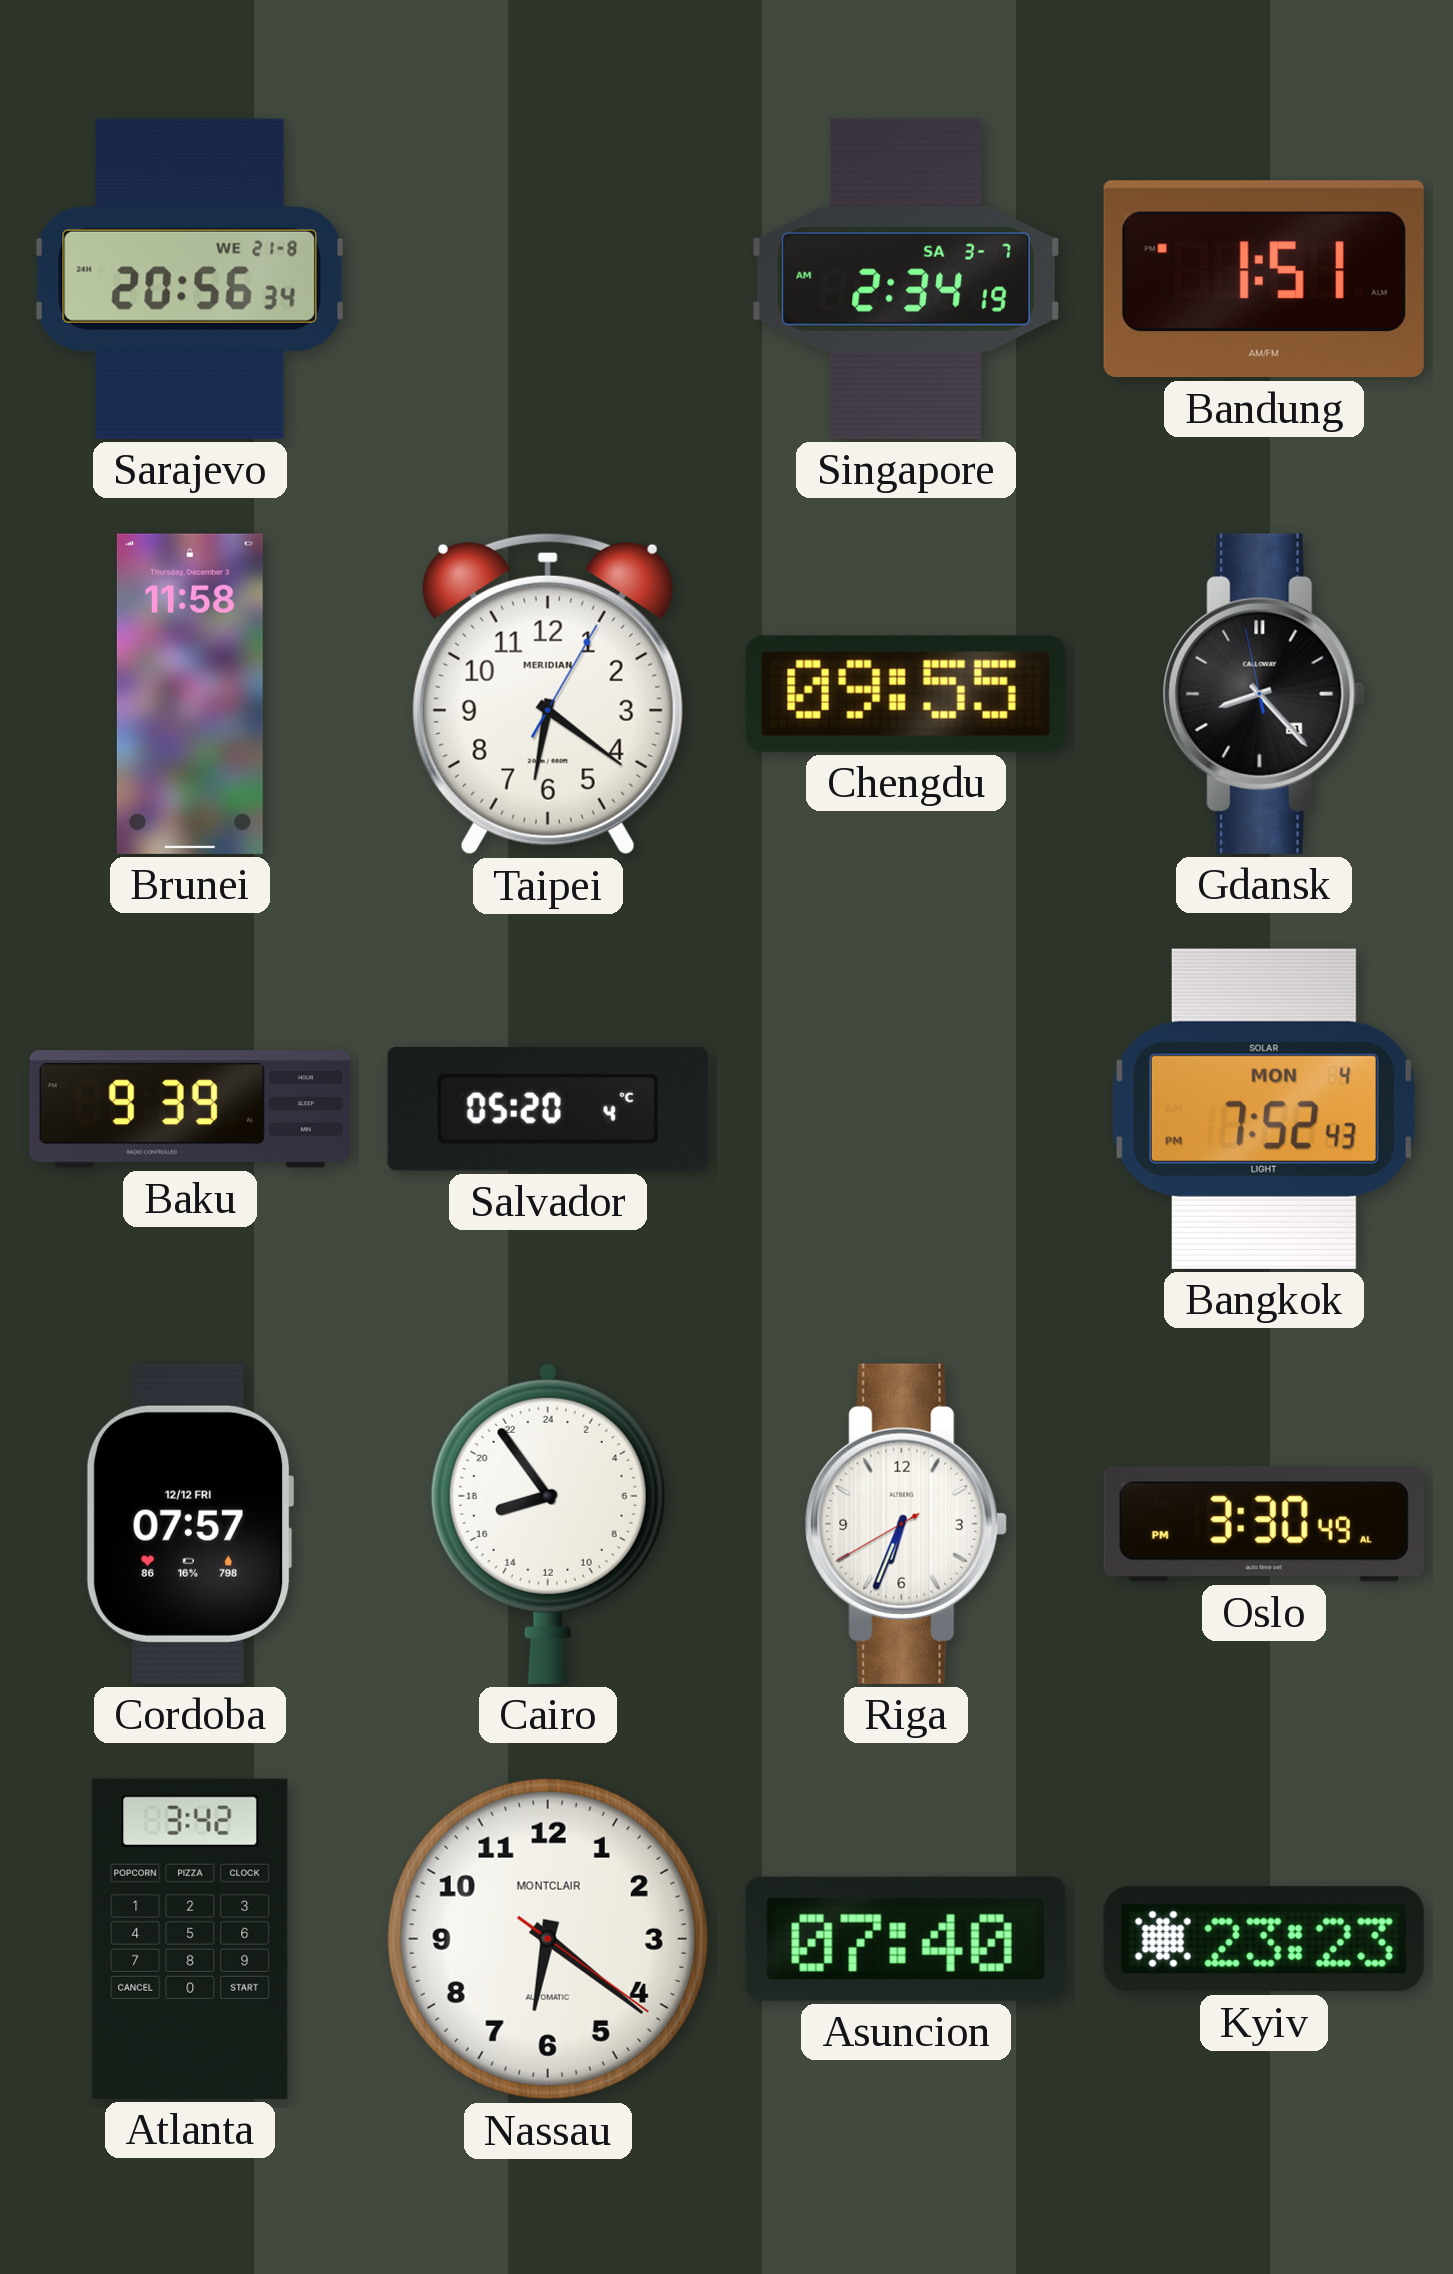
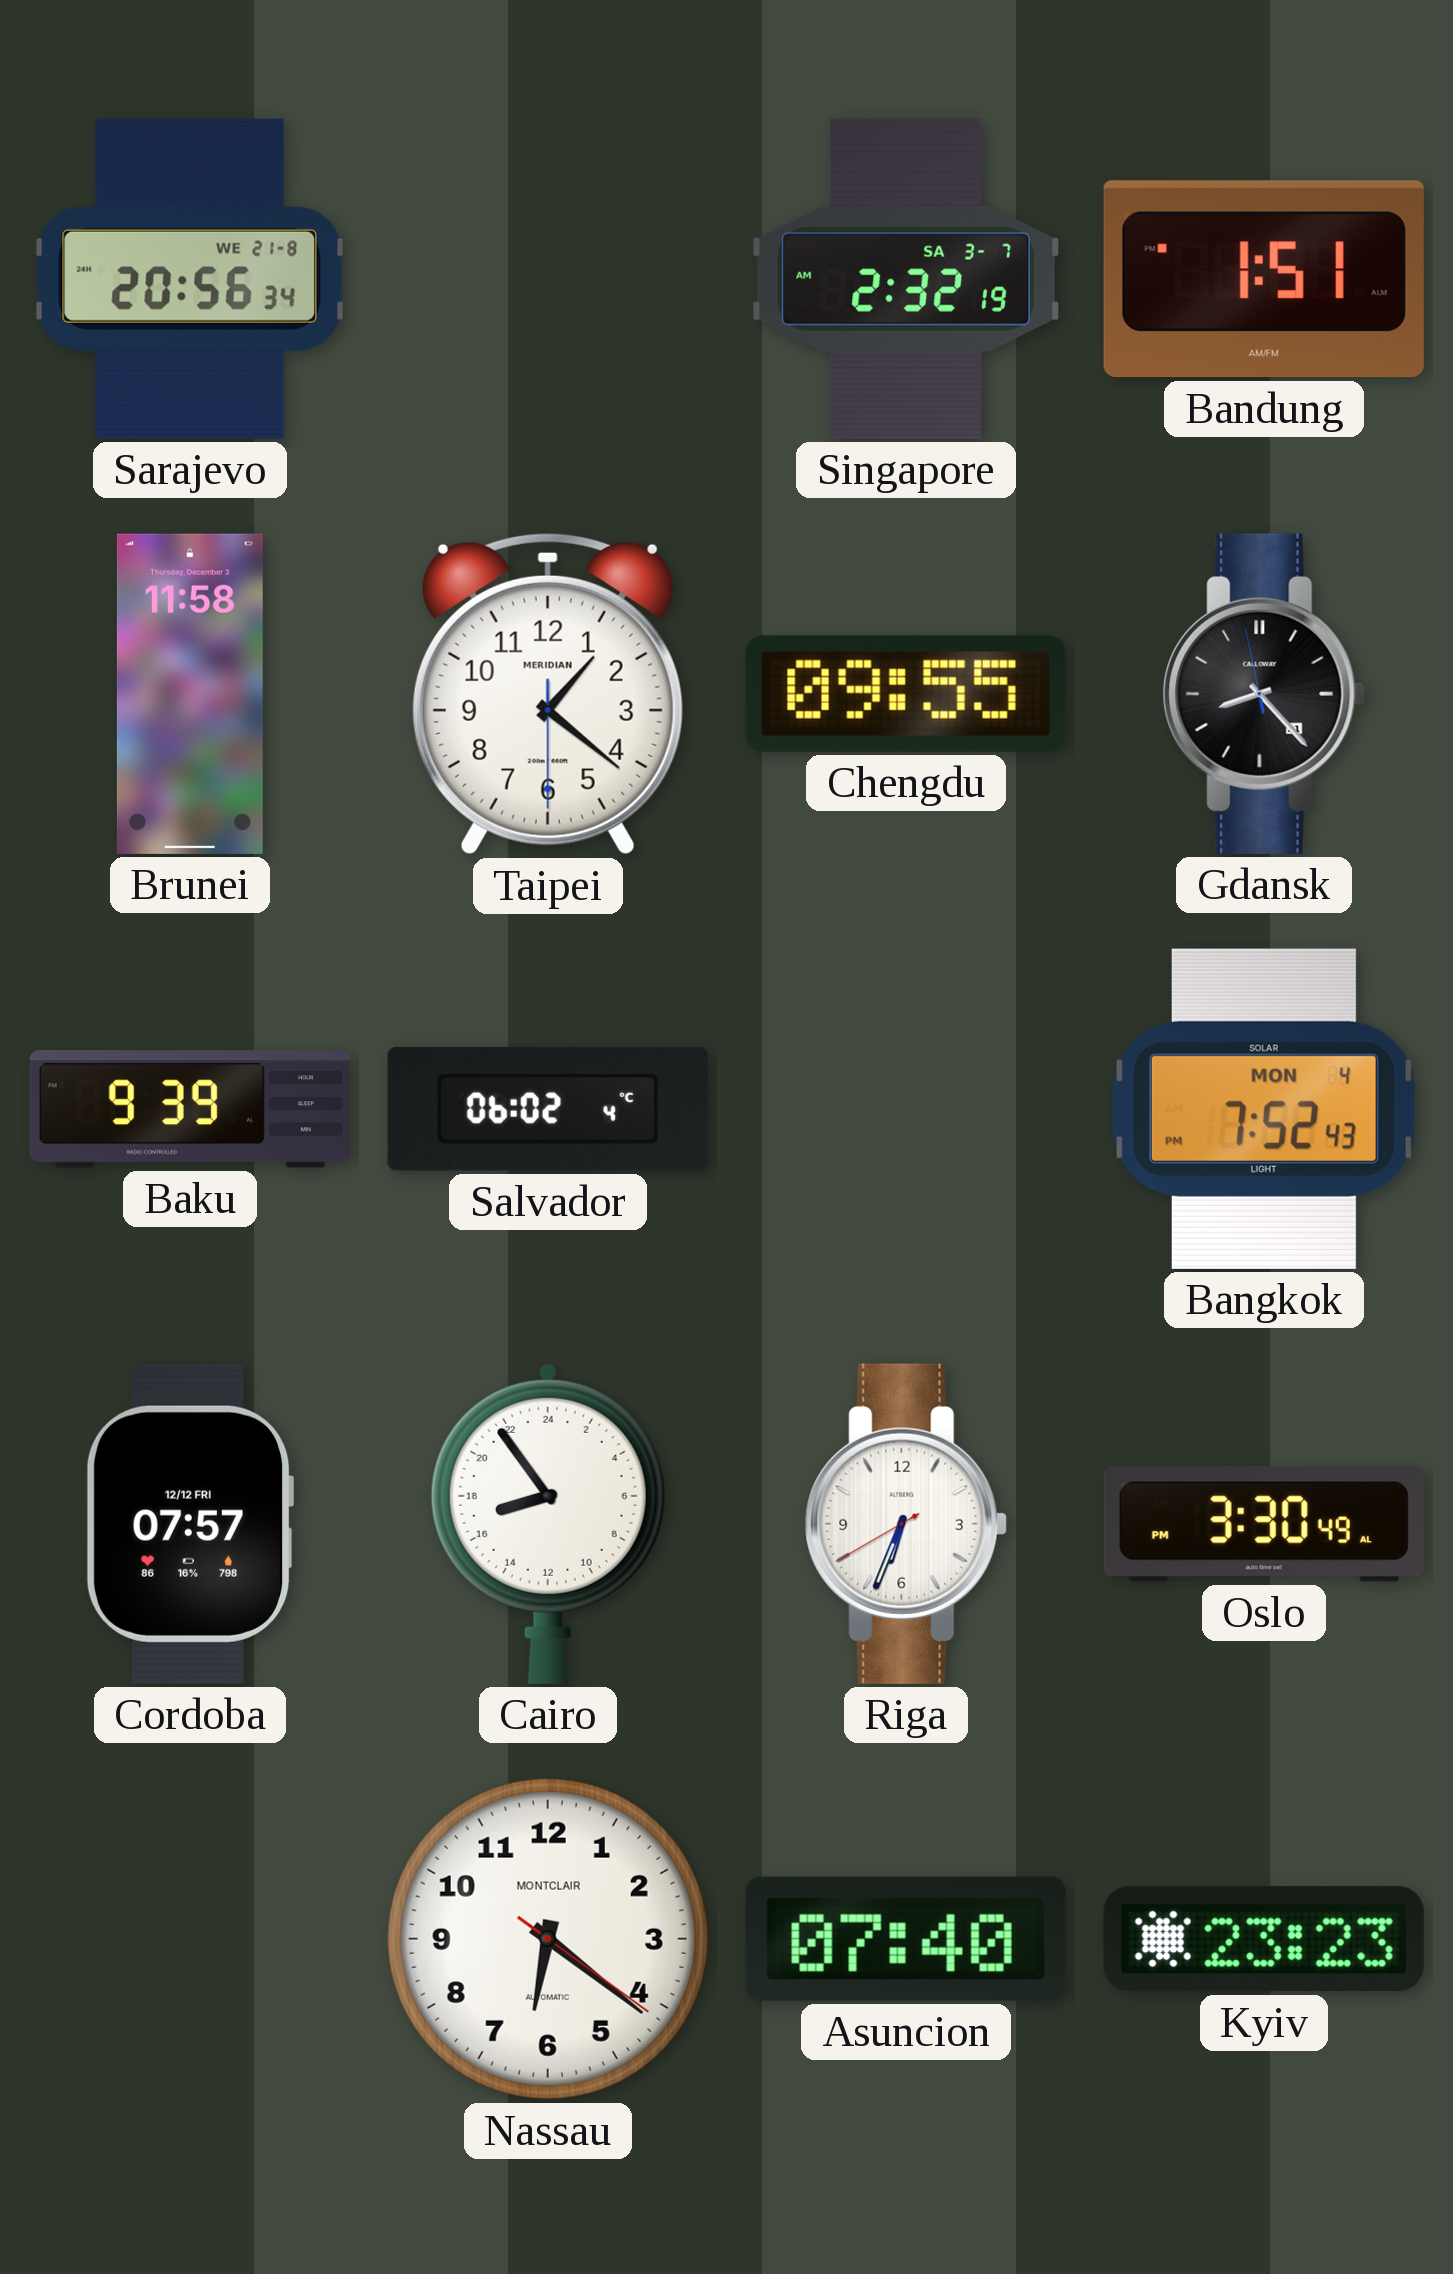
Singapore: 2:34 -> 2:32 (906, 279)
Taipei: 6:21 -> 1:21 (548, 694)
Salvador: 05:20 -> 06:02 (548, 1109)
Atlanta: 3:42 -> none (190, 1939)
